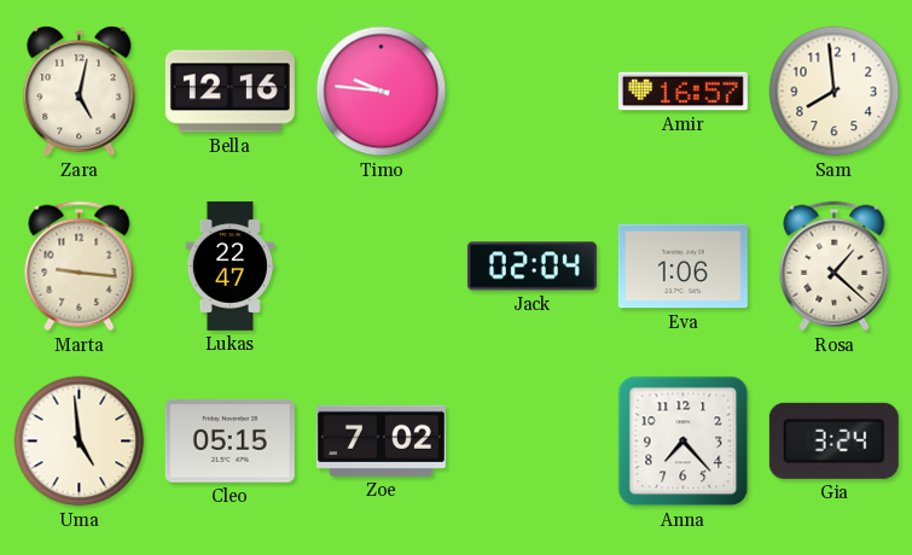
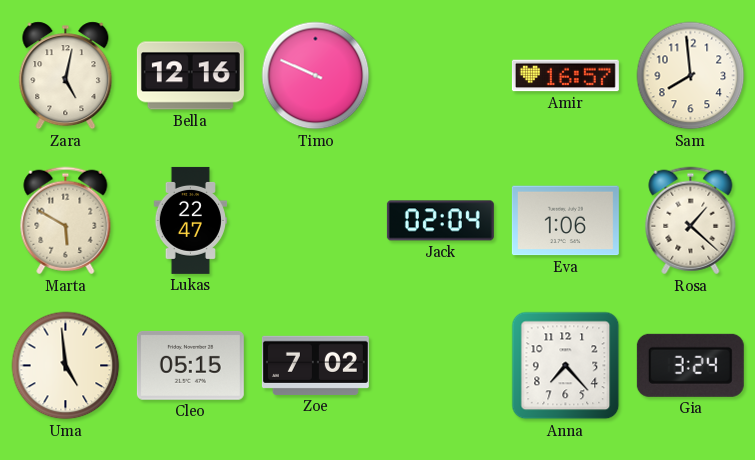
Timo: 9:46 -> 9:49 (316, 76)
Marta: 9:16 -> 5:50 (66, 221)
